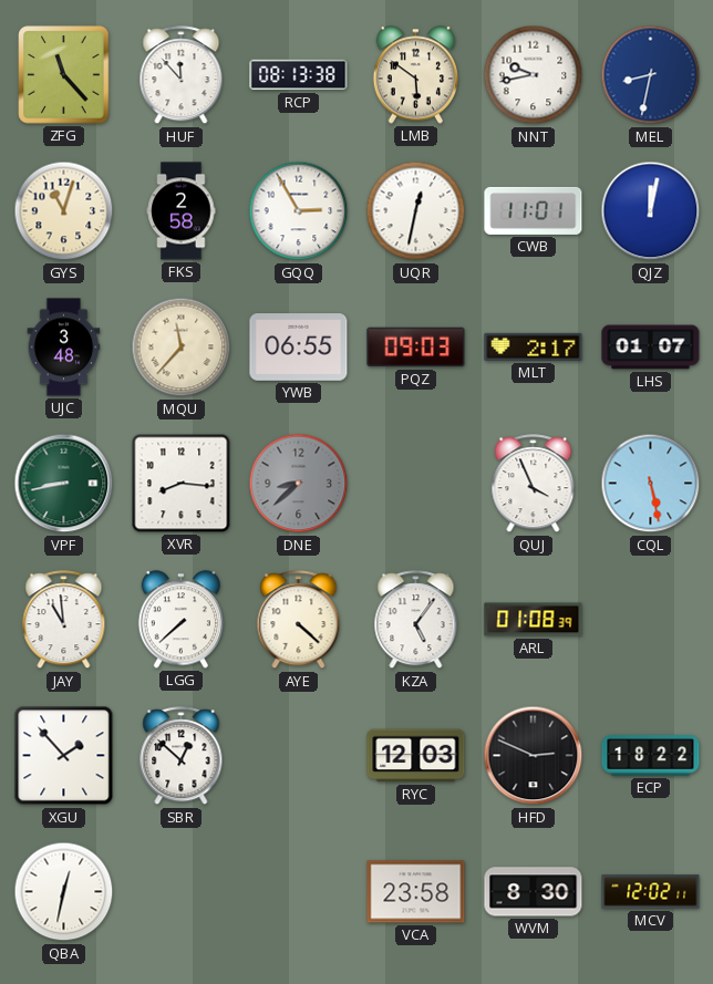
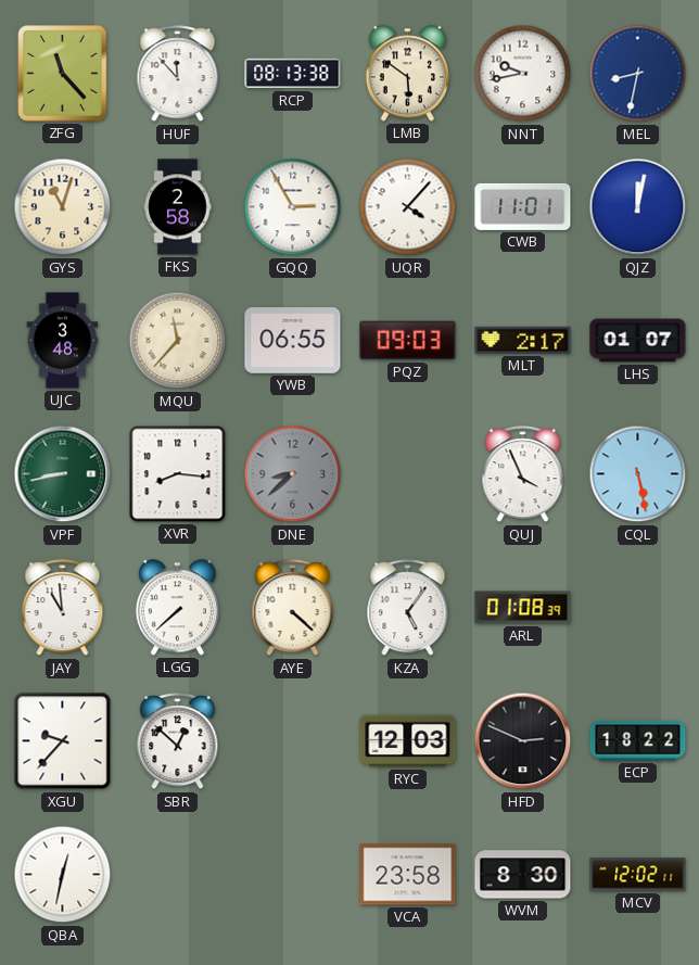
UQR: 12:32 -> 4:07 (408, 207)
XGU: 1:53 -> 9:37 (63, 741)
